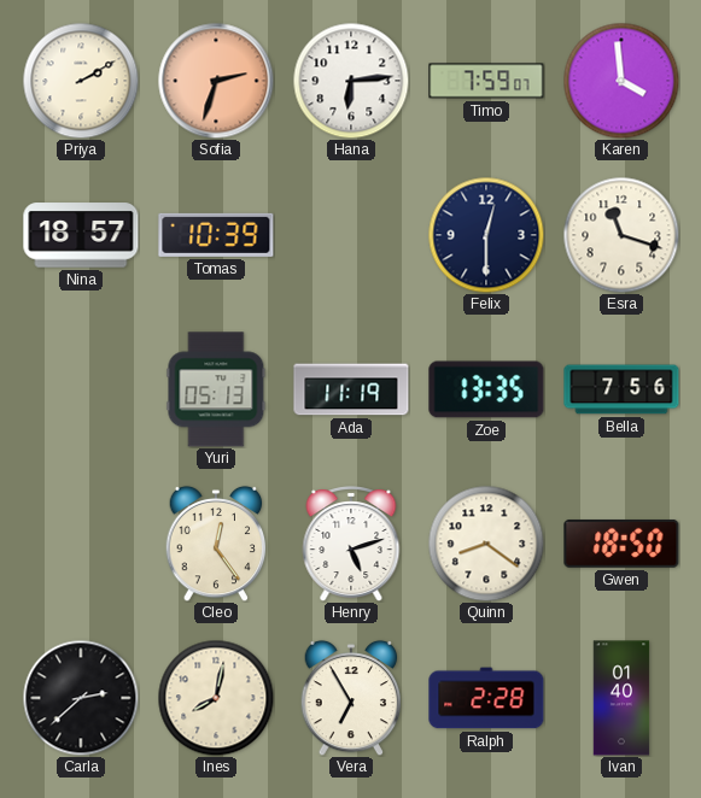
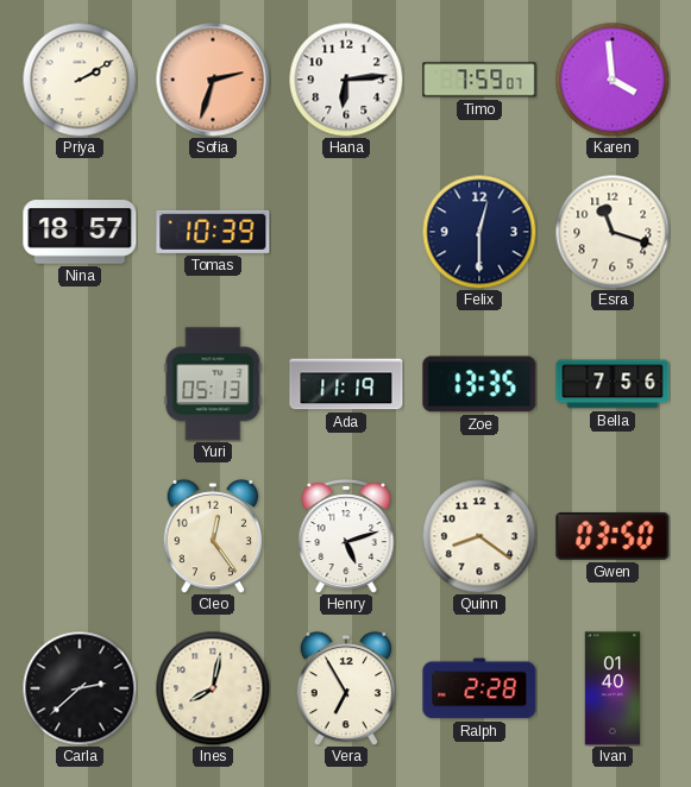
Gwen: 18:50 -> 03:50 (613, 536)
